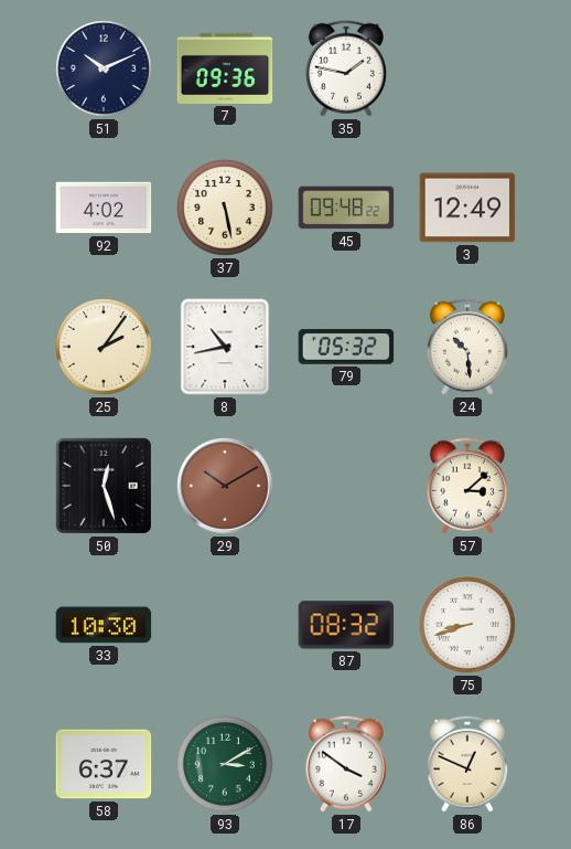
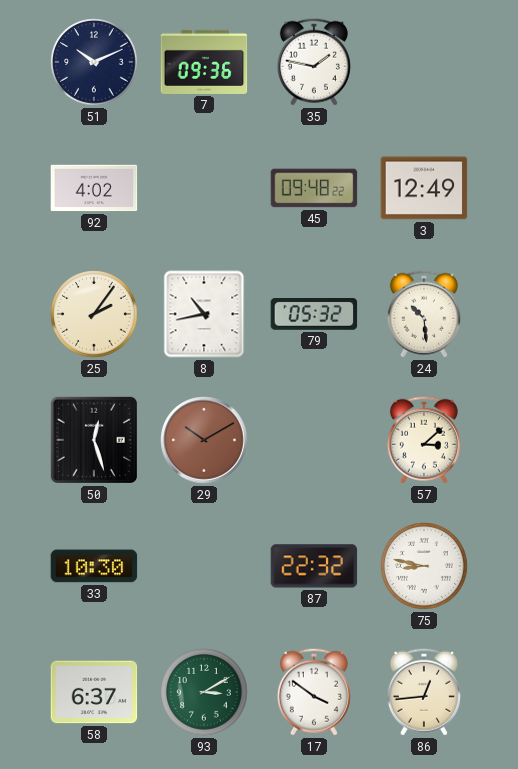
37: 5:28 -> none (225, 208)
87: 08:32 -> 22:32 (314, 566)
75: 8:42 -> 8:47 (424, 566)
86: 12:49 -> 12:44 (424, 692)
